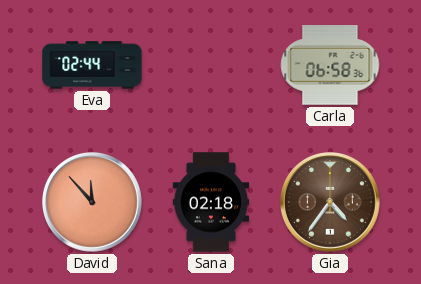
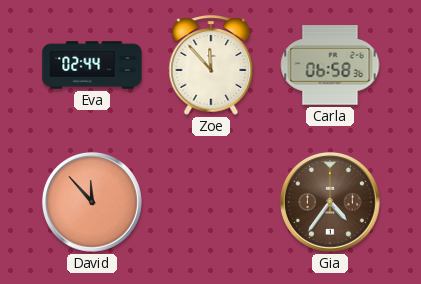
Zoe: none -> 11:53 (211, 65)
Sana: 02:18 -> none (211, 202)
